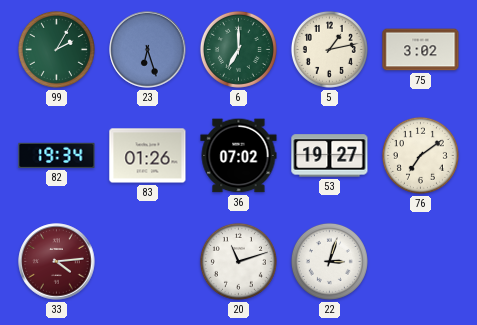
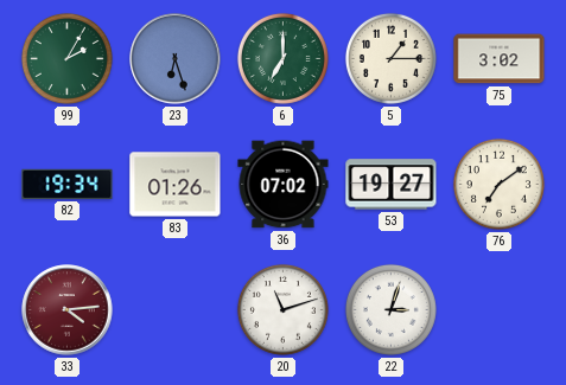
5: 1:13 -> 1:15 (390, 58)
